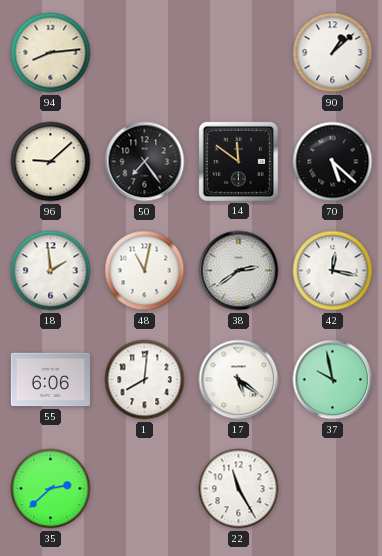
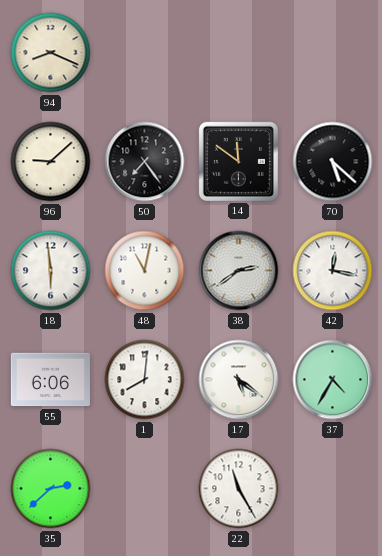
94: 8:14 -> 8:19 (51, 53)
90: 1:08 -> none (333, 53)
18: 1:59 -> 5:59 (51, 271)
37: 9:58 -> 4:35 (333, 380)
